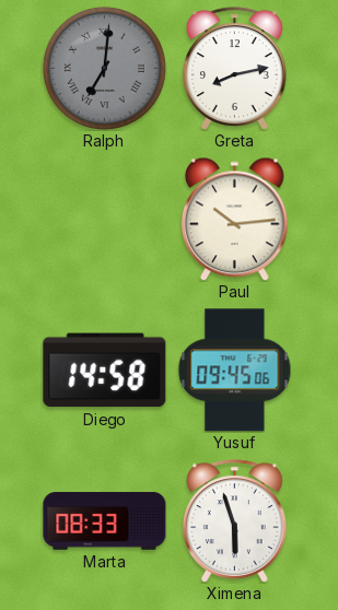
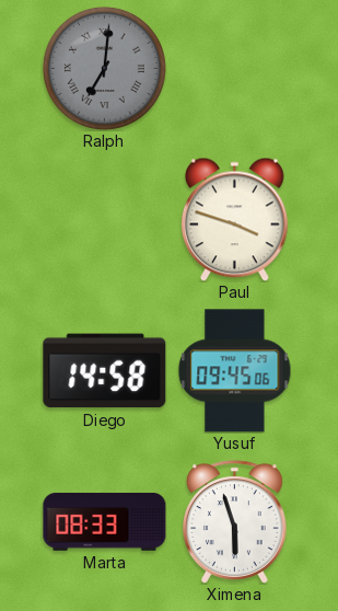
Greta: 8:13 -> none (235, 69)
Paul: 10:14 -> 3:48 (234, 219)
